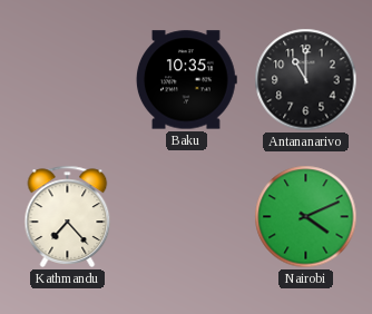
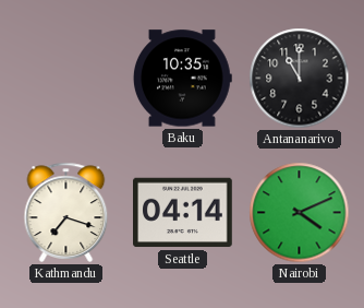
Kathmandu: 7:23 -> 7:18 (66, 212)
Seattle: none -> 04:14 (183, 213)
